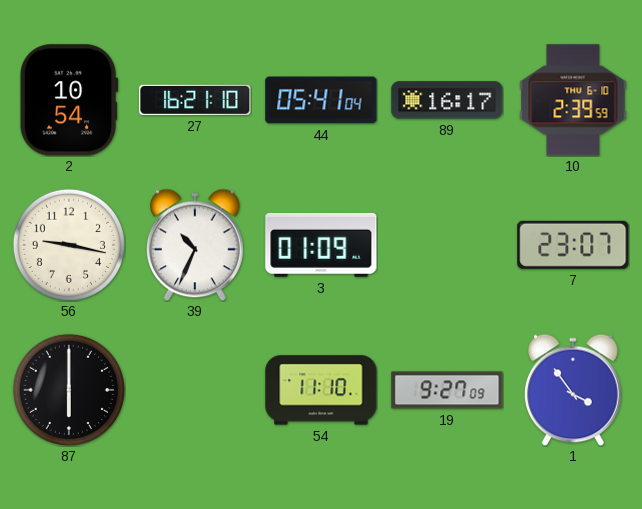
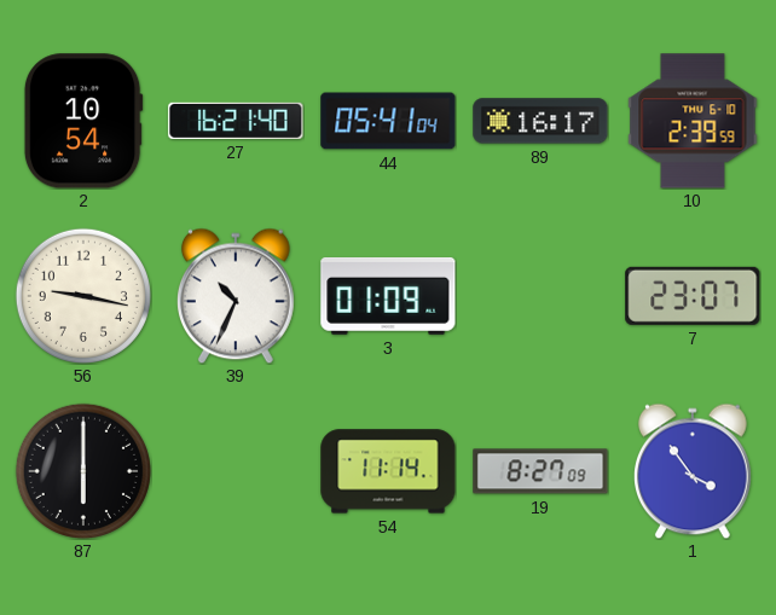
27: 16:21:10 -> 16:21:40 (236, 121)
54: 11:10 -> 11:14 (388, 471)
19: 9:27 -> 8:27 (540, 471)
